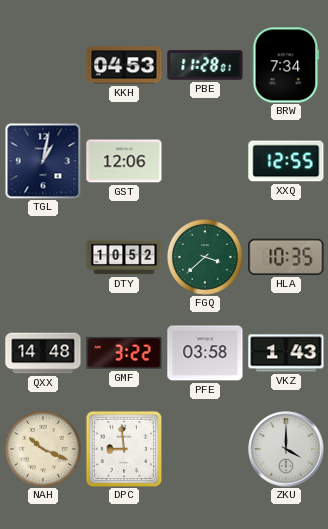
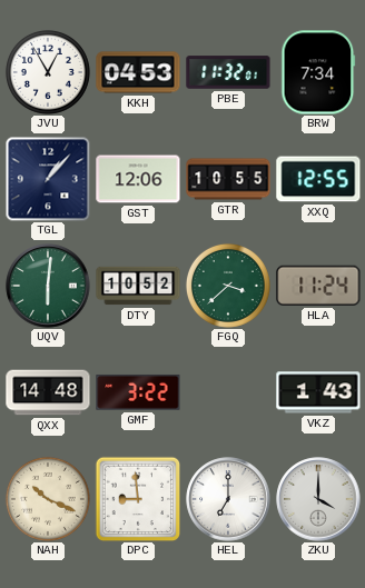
JVU: none -> 12:55 (48, 72)
PBE: 11:28 -> 11:32 (228, 72)
TGL: 1:02 -> 1:07 (48, 179)
GTR: none -> 10:55 (228, 179)
UQV: none -> 6:01 (48, 286)
HLA: 10:35 -> 11:24 (318, 286)
PFE: 03:58 -> none (205, 353)
HEL: none -> 7:00 (228, 499)
